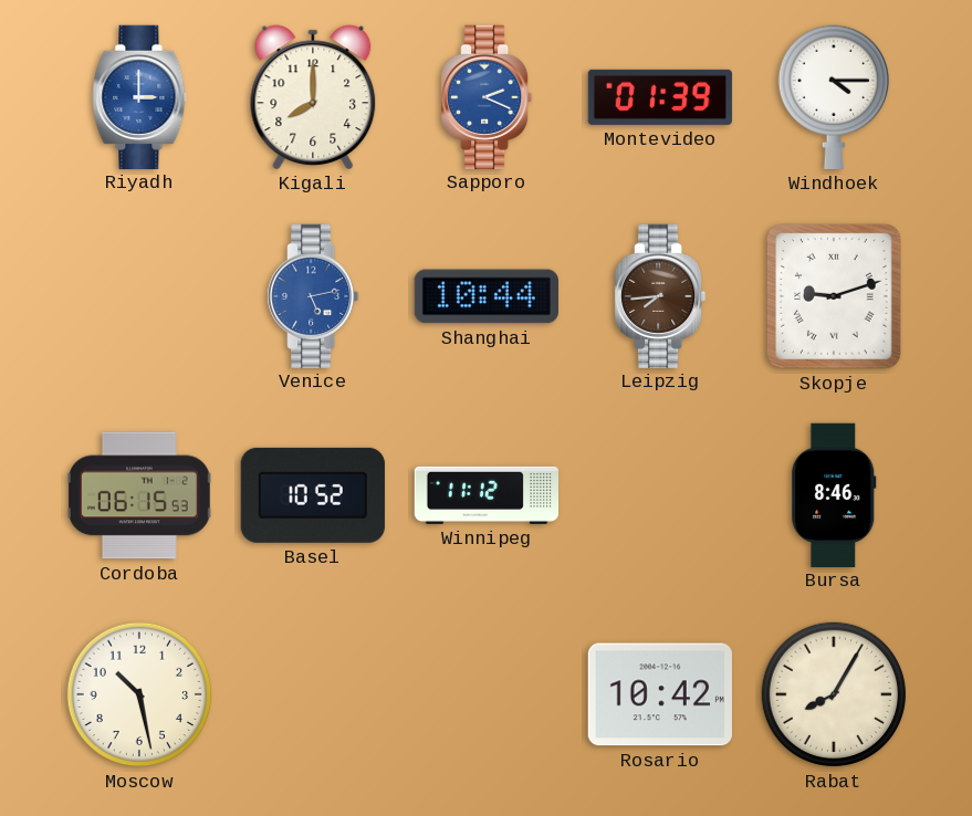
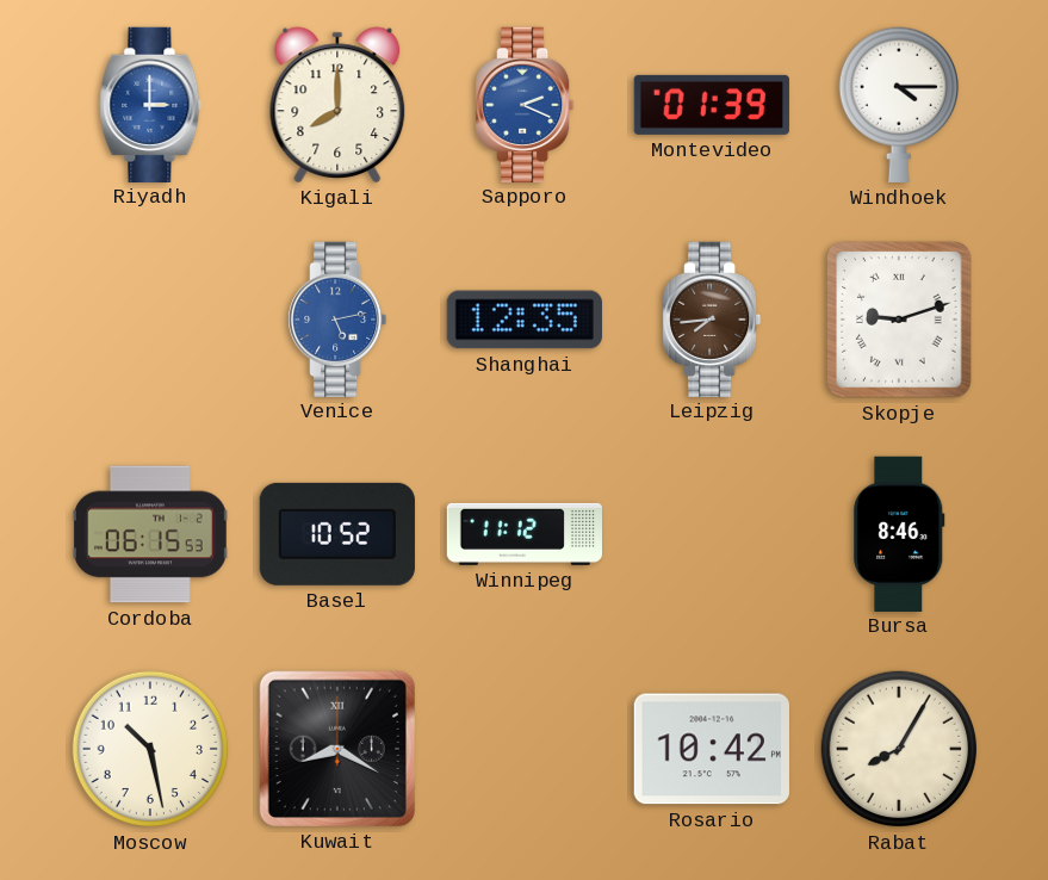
Shanghai: 10:44 -> 12:35 (525, 320)
Kuwait: none -> 8:20 (337, 749)
